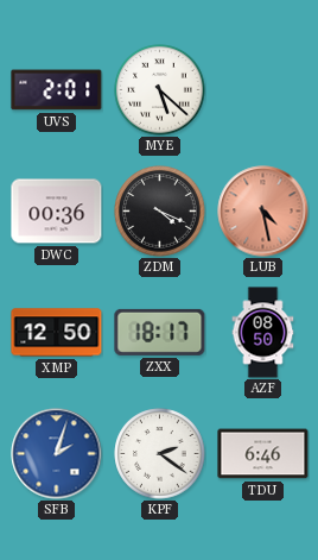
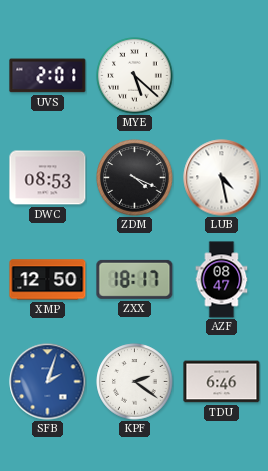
DWC: 00:36 -> 08:53 (48, 178)
LUB dial: salmon -> white (222, 178)
AZF: 08:50 -> 08:47 (222, 280)
